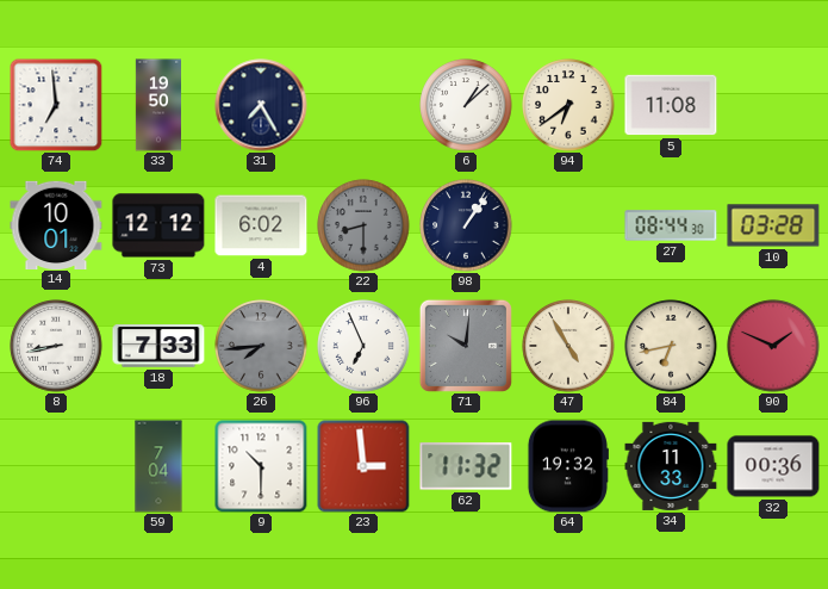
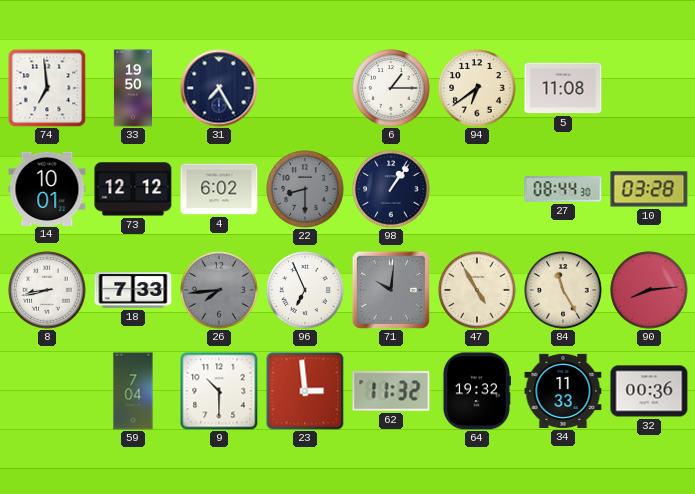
6: 1:08 -> 1:15 (391, 88)
84: 6:43 -> 11:25 (563, 290)
90: 1:49 -> 8:14 (649, 290)
